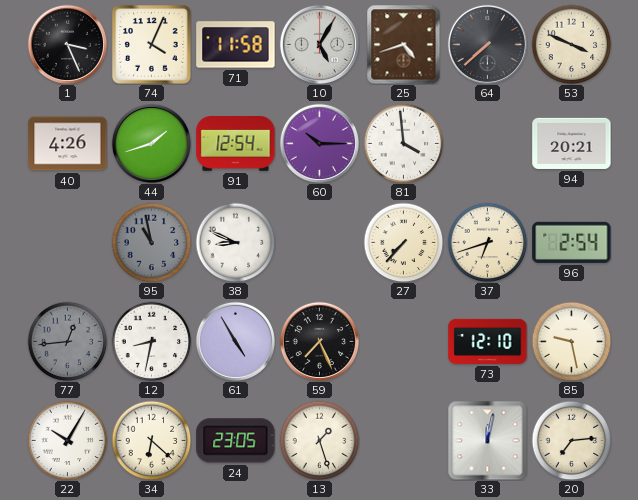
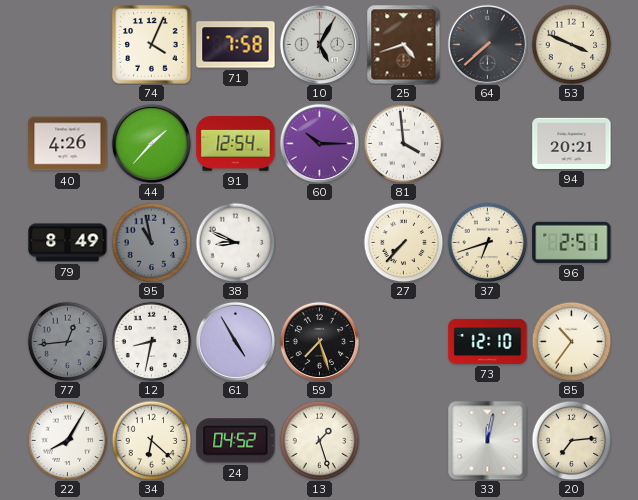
1: 3:26 -> none (67, 44)
71: 11:58 -> 7:58 (236, 45)
44: 1:42 -> 1:37 (151, 143)
79: none -> 8:49 (68, 243)
96: 2:54 -> 2:51 (572, 242)
59: 7:26 -> 7:27 (319, 341)
85: 9:28 -> 10:36 (571, 341)
22: 10:05 -> 8:05 (67, 440)
24: 23:05 -> 04:52 (236, 441)
